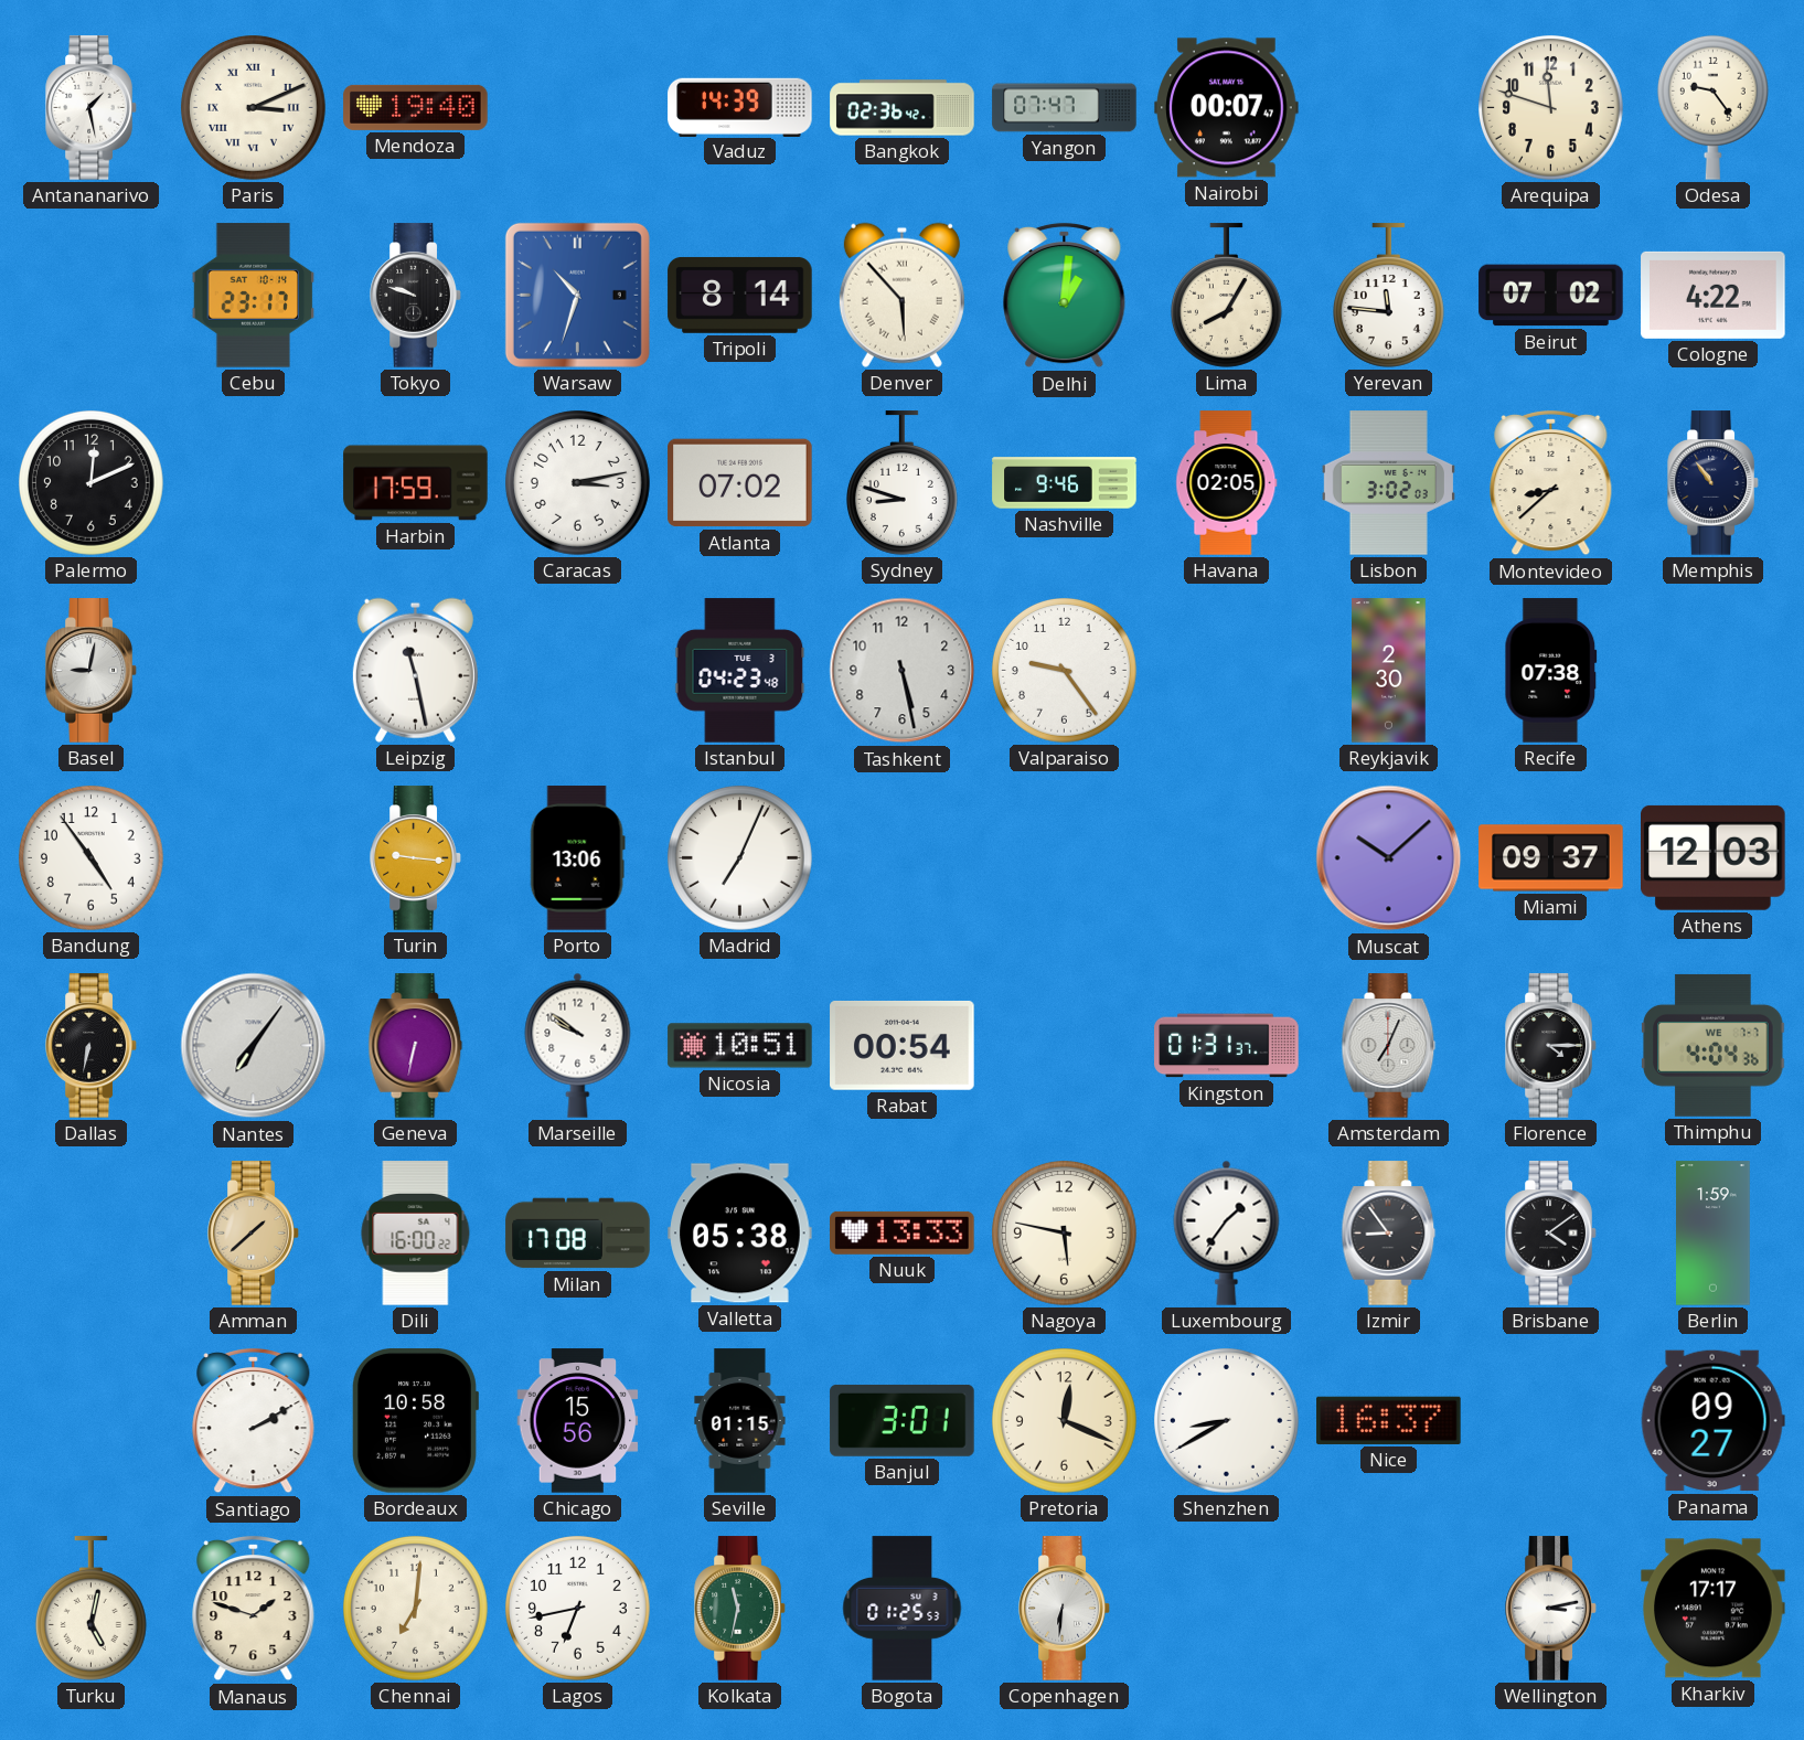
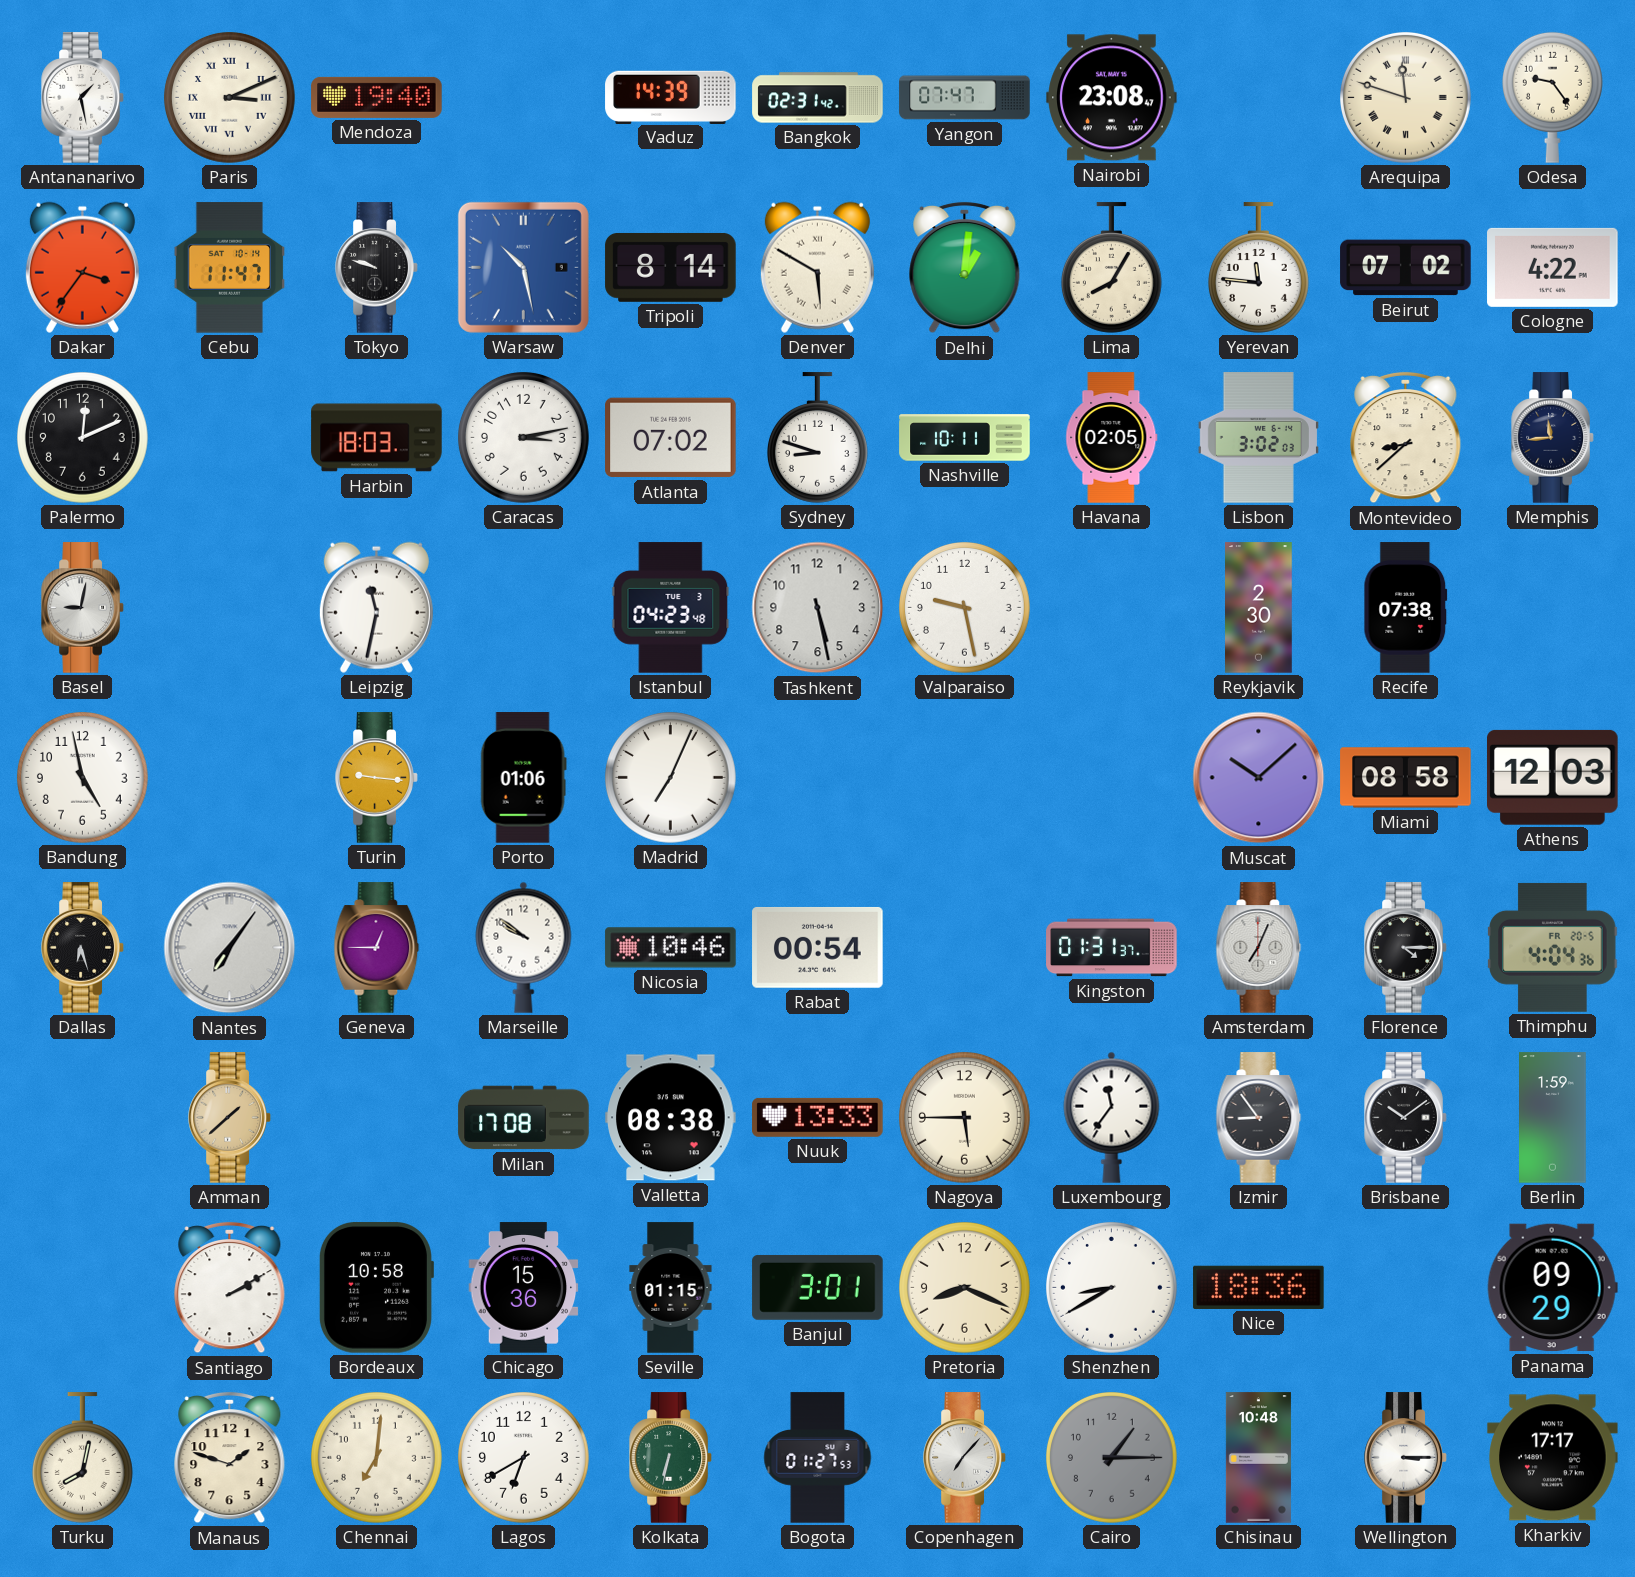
Bangkok: 02:36 -> 02:31 (818, 98)
Nairobi: 00:07 -> 23:08 (1112, 98)
Arequipa numerals: Arabic -> Roman (1406, 98)
Dakar: none -> 3:36 (82, 267)
Cebu: 23:17 -> 11:47 (229, 268)
Warsaw: 10:33 -> 10:28 (523, 267)
Denver: 5:53 -> 5:50 (817, 267)
Harbin: 17:59 -> 18:03 (377, 438)
Nashville: 9:46 -> 10:11 (965, 438)
Memphis: 10:54 -> 11:44 (1553, 438)
Leipzig: 11:28 -> 11:32 (376, 607)
Valparaiso: 9:24 -> 9:28 (965, 608)
Bandung: 4:54 -> 4:58 (83, 778)
Porto: 13:06 -> 01:06 (523, 778)
Miami: 09:37 -> 08:58 (1406, 778)
Dallas: 6:32 -> 6:27 (83, 948)
Geneva: 6:32 -> 12:45 (377, 948)
Nicosia: 10:51 -> 10:46 (671, 948)
Thimphu date: WE 7-7 -> FR 20-5 (1553, 947)
Dili: 16:00 -> none (416, 1234)
Valletta: 05:38 -> 08:38 (671, 1118)
Nagoya: 5:47 -> 5:45 (965, 1118)
Luxembourg: 1:36 -> 11:36 (1112, 1117)
Brisbane: 4:09 -> 10:09 (1406, 1118)
Chicago: 15:56 -> 15:36 (524, 1288)
Pretoria: 12:19 -> 8:19 (965, 1288)
Nice: 16:37 -> 18:36 (1259, 1287)
Panama: 09:27 -> 09:29 (1552, 1288)
Turku: 5:02 -> 8:02 (82, 1458)
Lagos: 6:43 -> 6:40 (524, 1458)
Kolkata: 11:32 -> 6:32 (671, 1458)
Bogota: 01:25 -> 01:27 (818, 1458)
Copenhagen: 6:31 -> 7:07 (965, 1458)
Cairo: none -> 1:15 (1112, 1458)
Chisinau: none -> 10:48 (1258, 1458)
Wellington: 3:13 -> 3:15 (1406, 1458)
